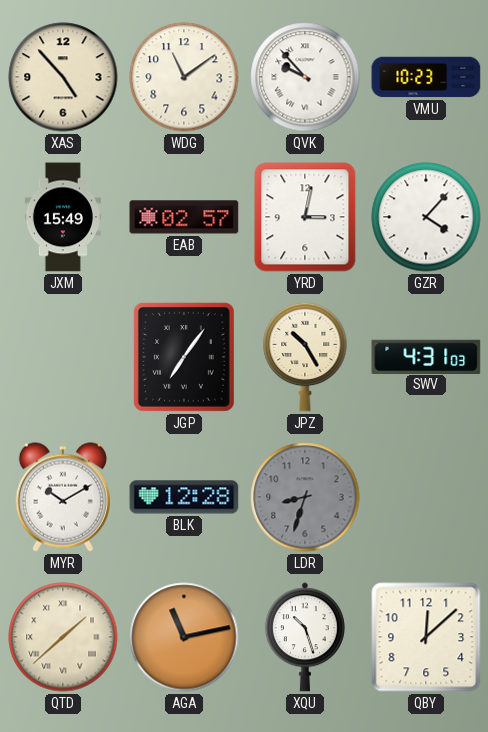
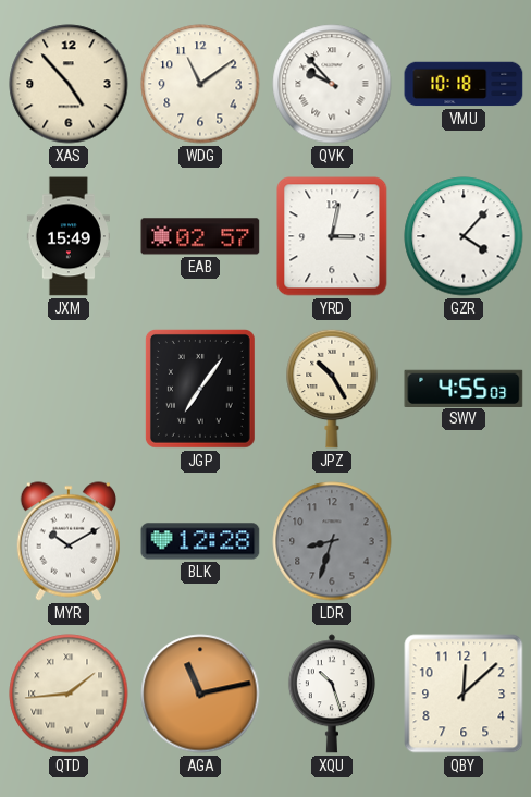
VMU: 10:23 -> 10:18 (464, 84)
SWV: 4:31 -> 4:55 (464, 388)
QTD: 1:38 -> 1:44 (69, 694)
